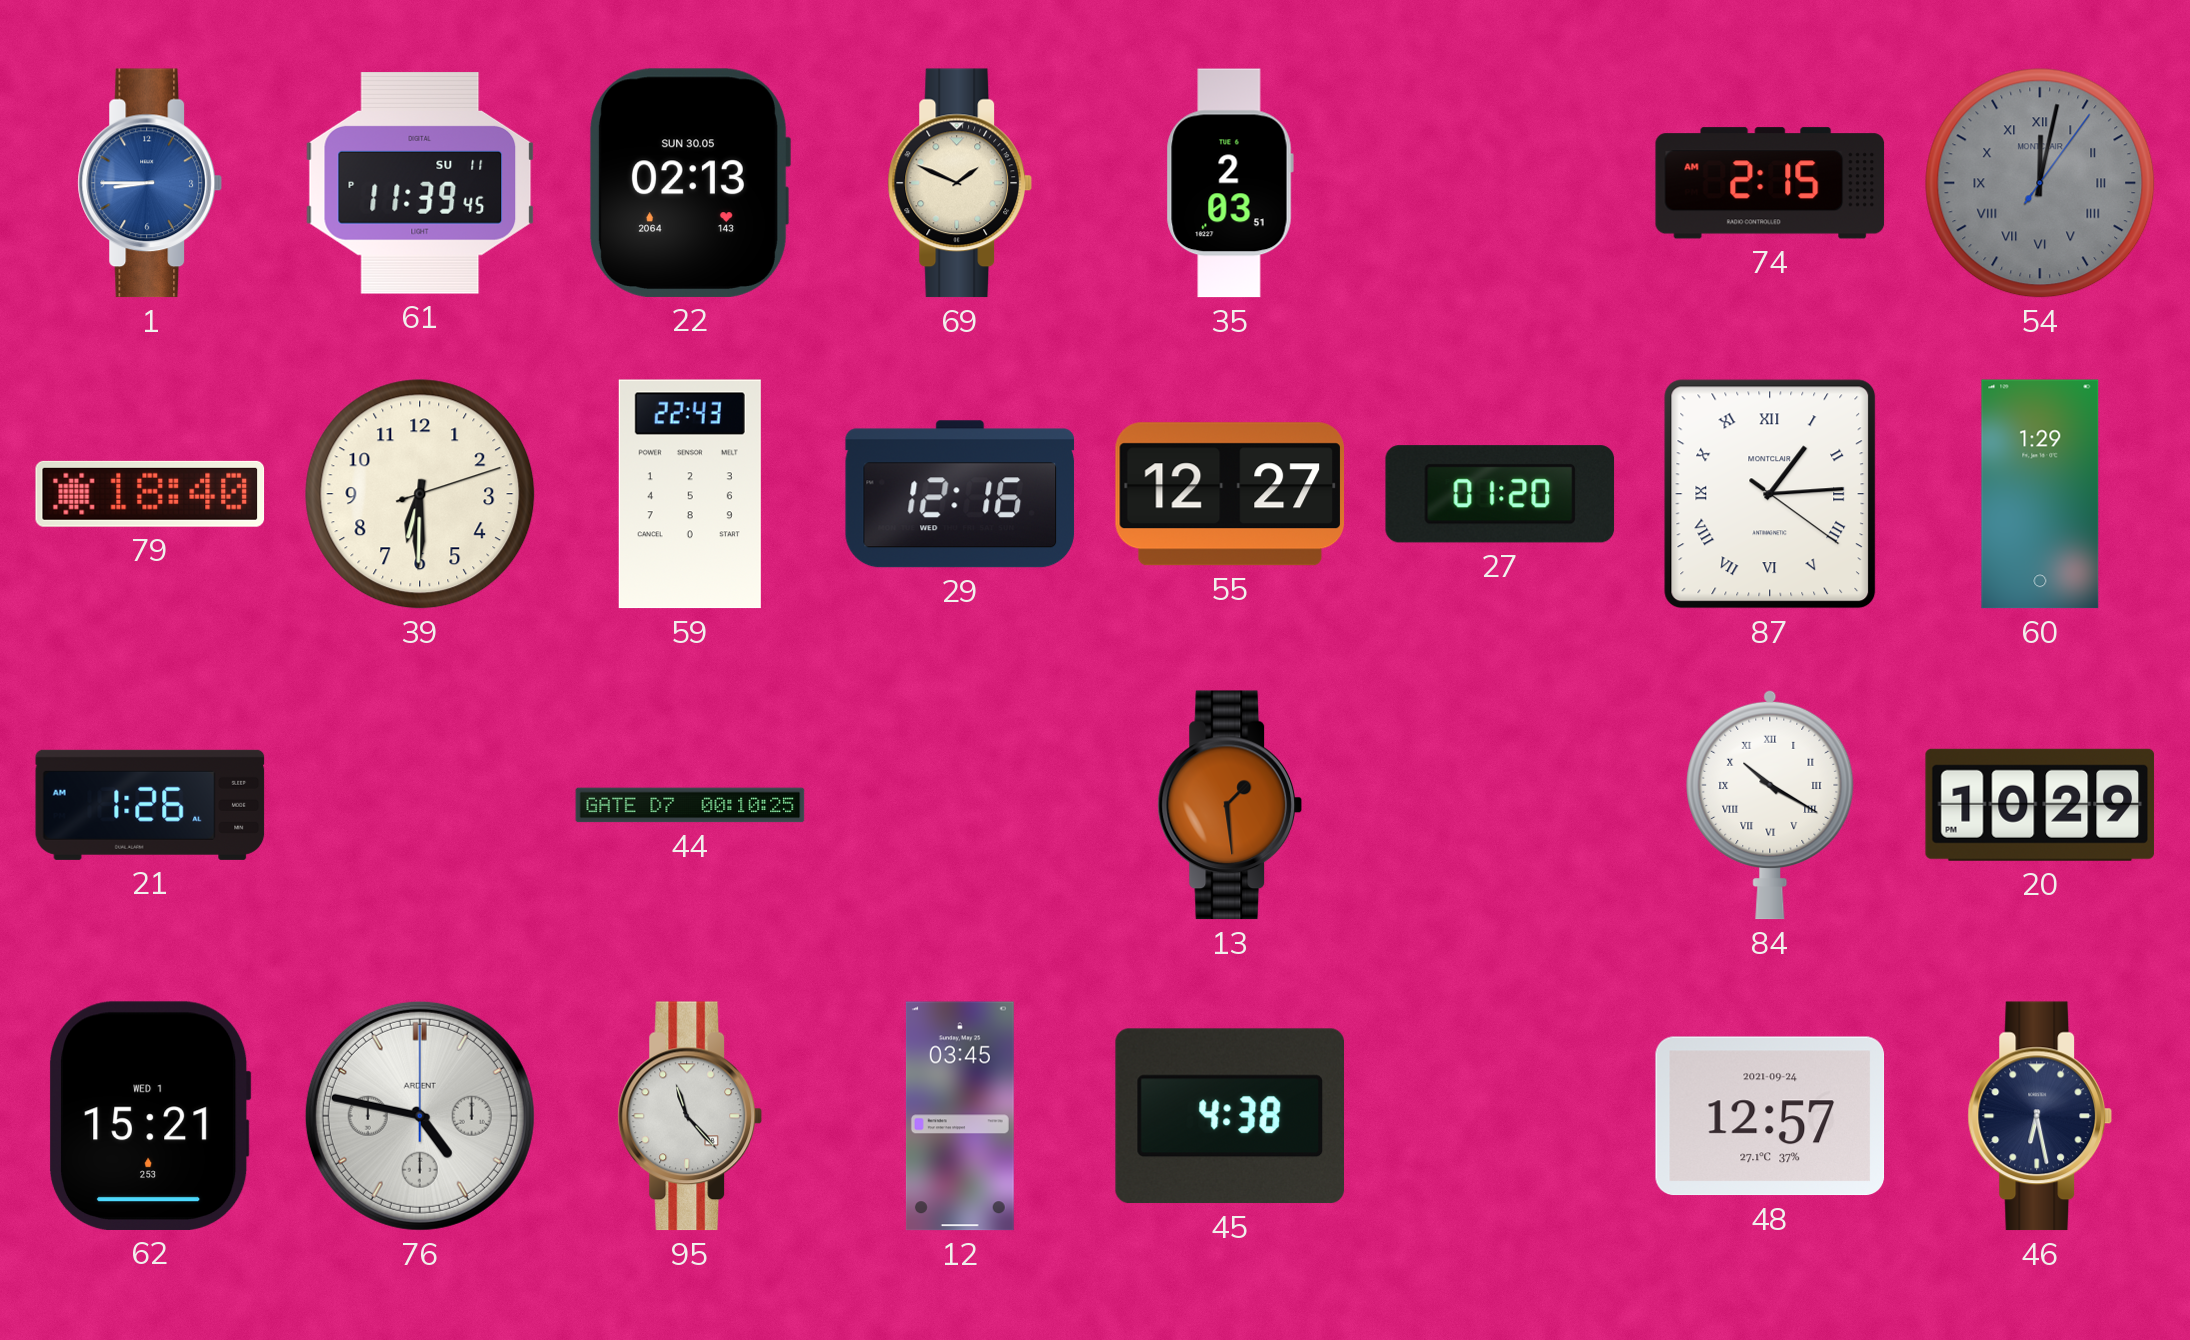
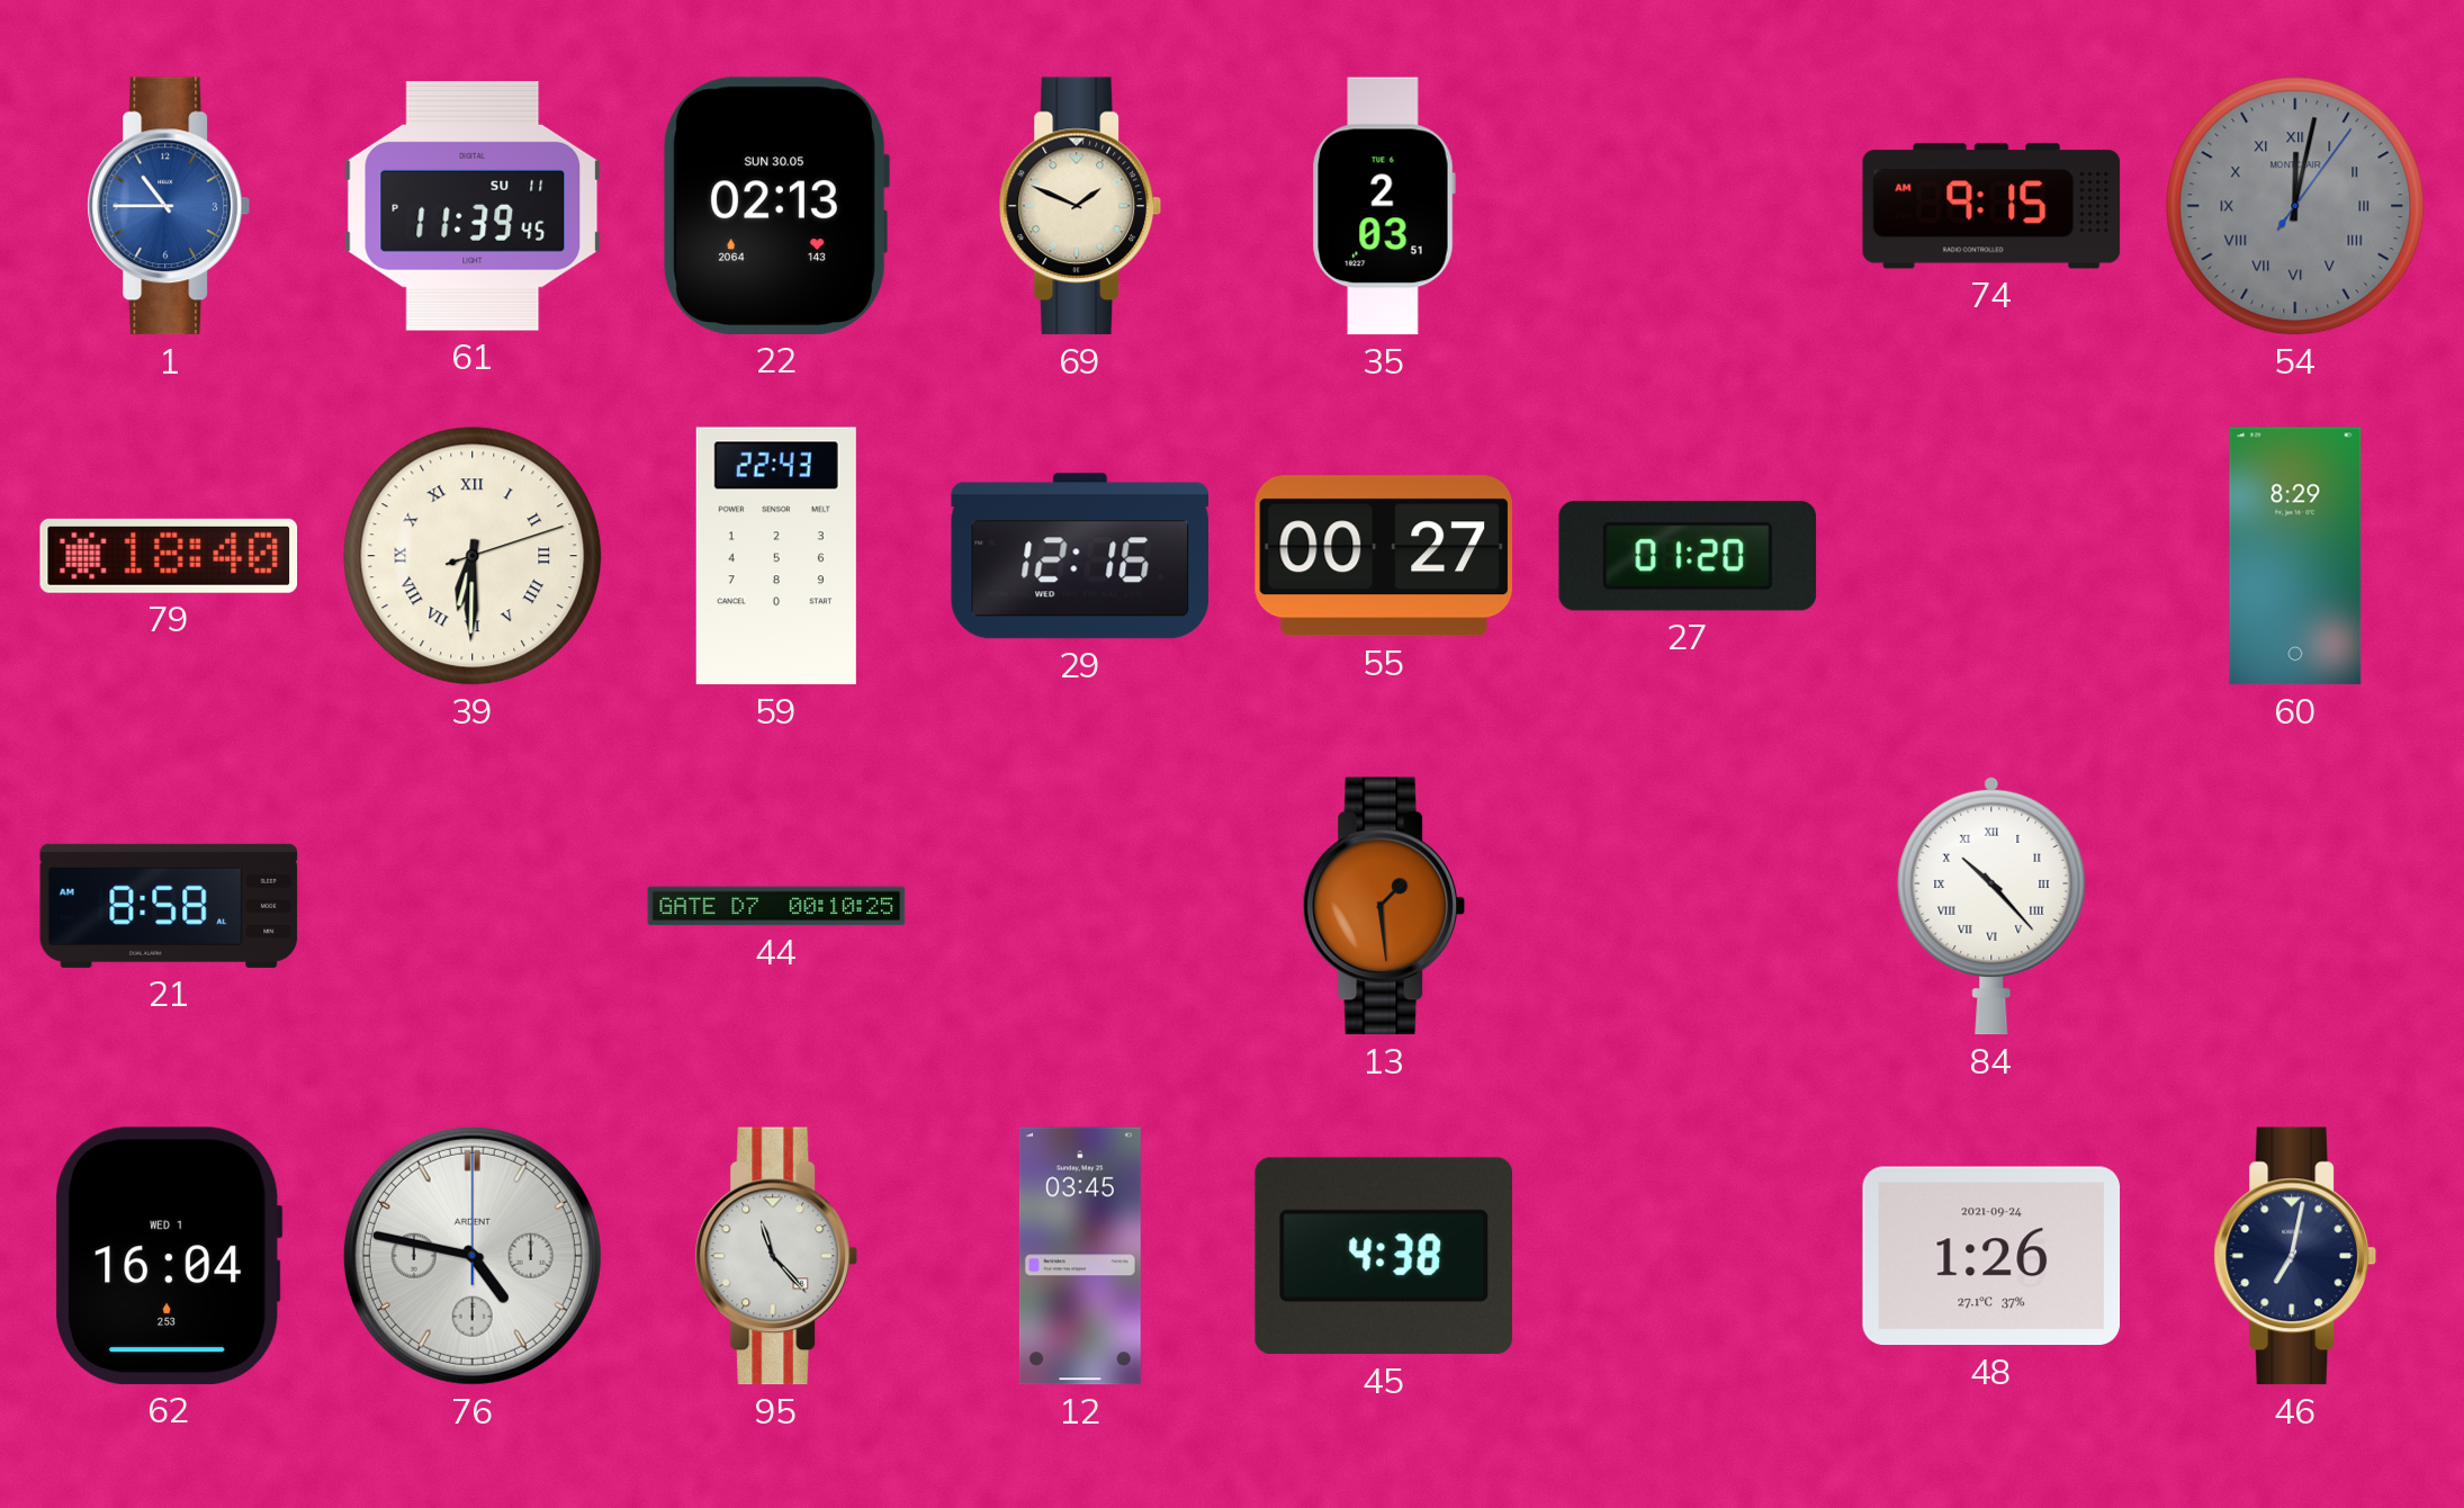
1: 8:45 -> 10:45 (168, 206)
74: 2:15 -> 9:15 (1991, 206)
39 numerals: Arabic -> Roman (473, 556)
55: 12:27 -> 00:27 (1383, 556)
87: 1:14 -> none (1770, 494)
60: 1:29 -> 8:29 (2295, 556)
21: 1:26 -> 8:58 (169, 906)
84: 10:20 -> 10:23 (1991, 906)
20: 10:29 -> none (2040, 805)
62: 15:21 -> 16:04 (170, 1256)
48: 12:57 -> 1:26 (1991, 1256)
46: 6:28 -> 7:02 (2294, 1256)
